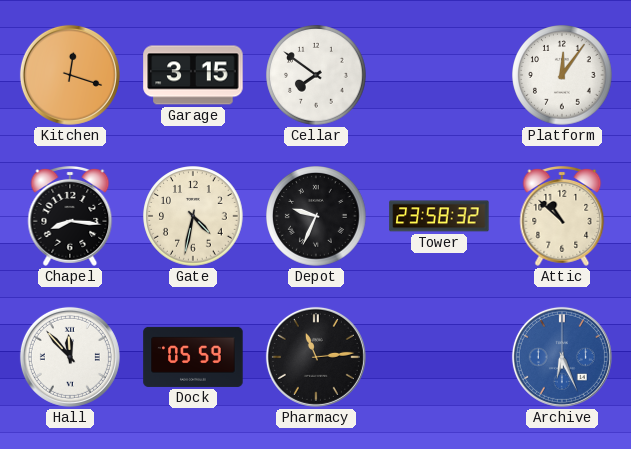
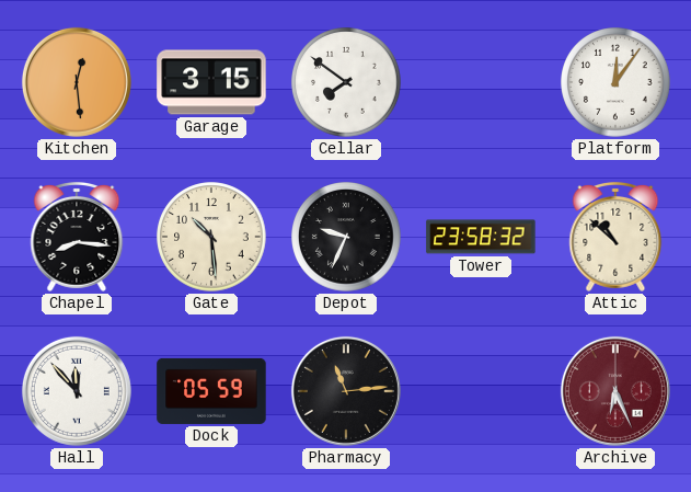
Kitchen: 12:18 -> 12:29 (77, 82)
Gate: 4:32 -> 10:29 (211, 237)
Archive dial: blue -> burgundy (615, 391)
